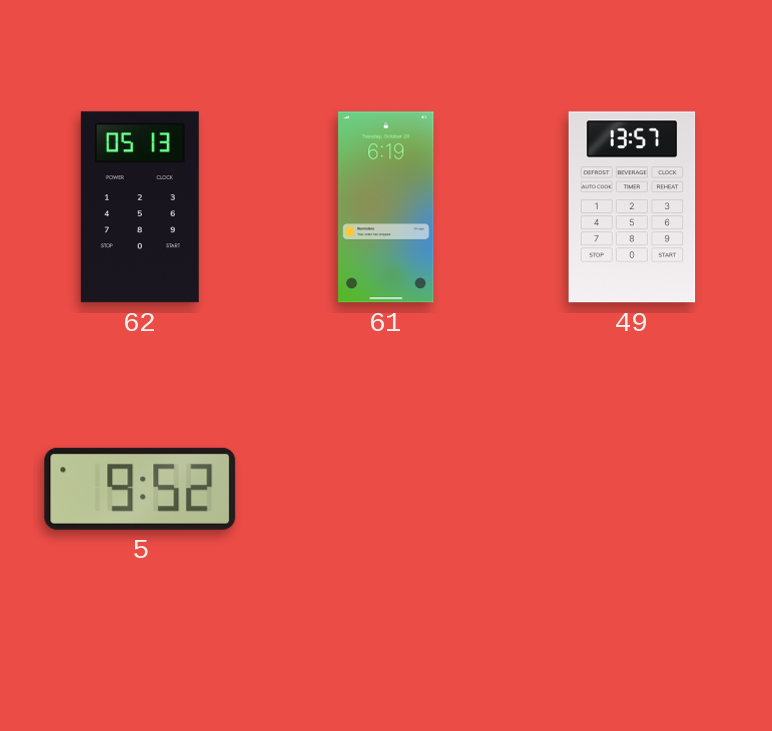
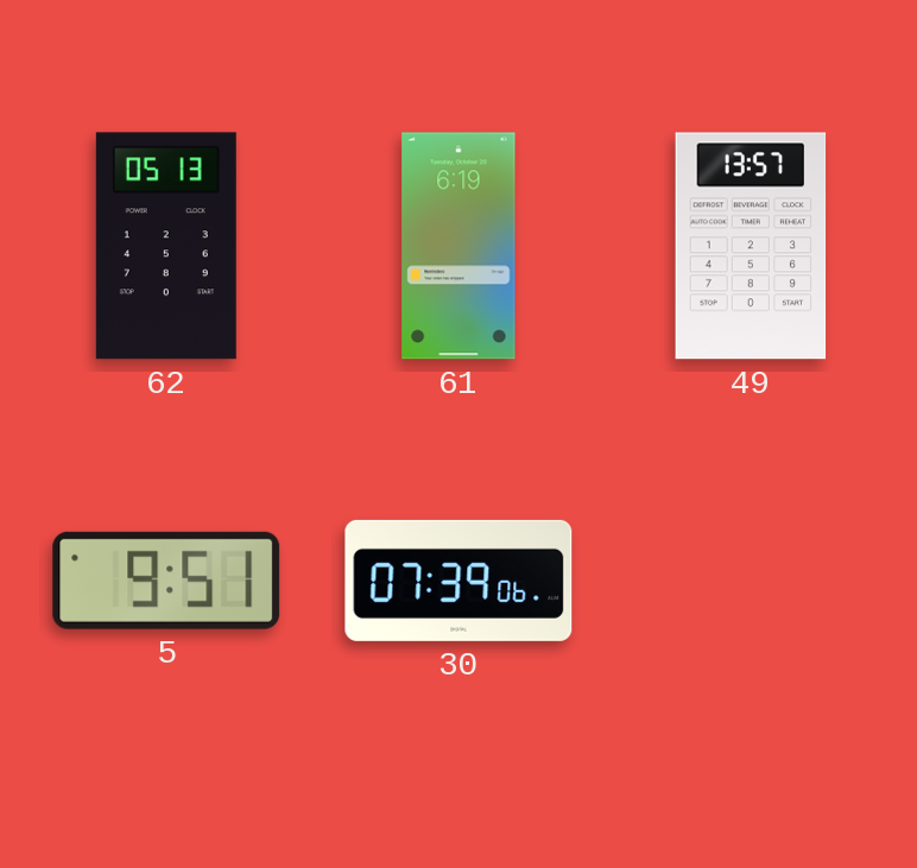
5: 9:52 -> 9:51 (166, 581)
30: none -> 07:39 (458, 581)
